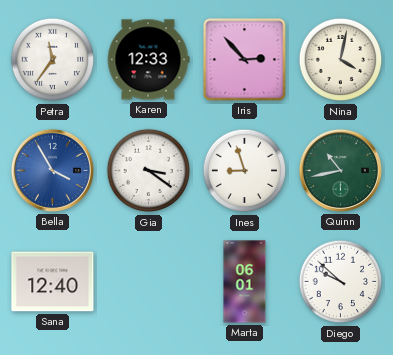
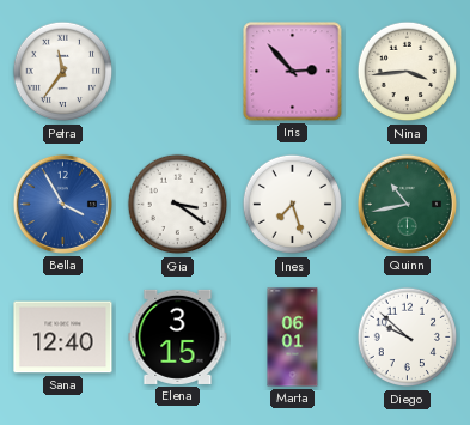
Karen: 12:33 -> none (148, 60)
Nina: 4:02 -> 3:44 (408, 72)
Ines: 8:57 -> 7:27 (293, 205)
Elena: none -> 3:15 (178, 336)
